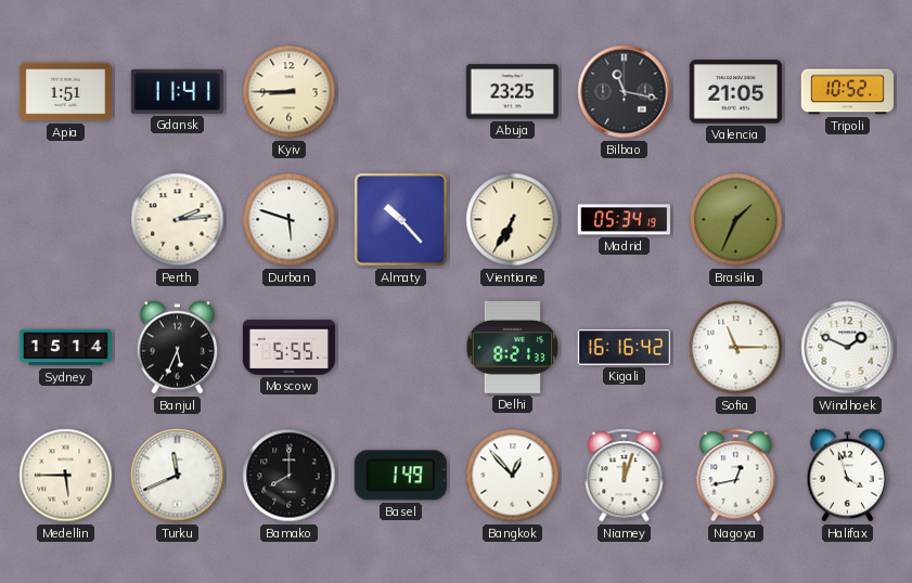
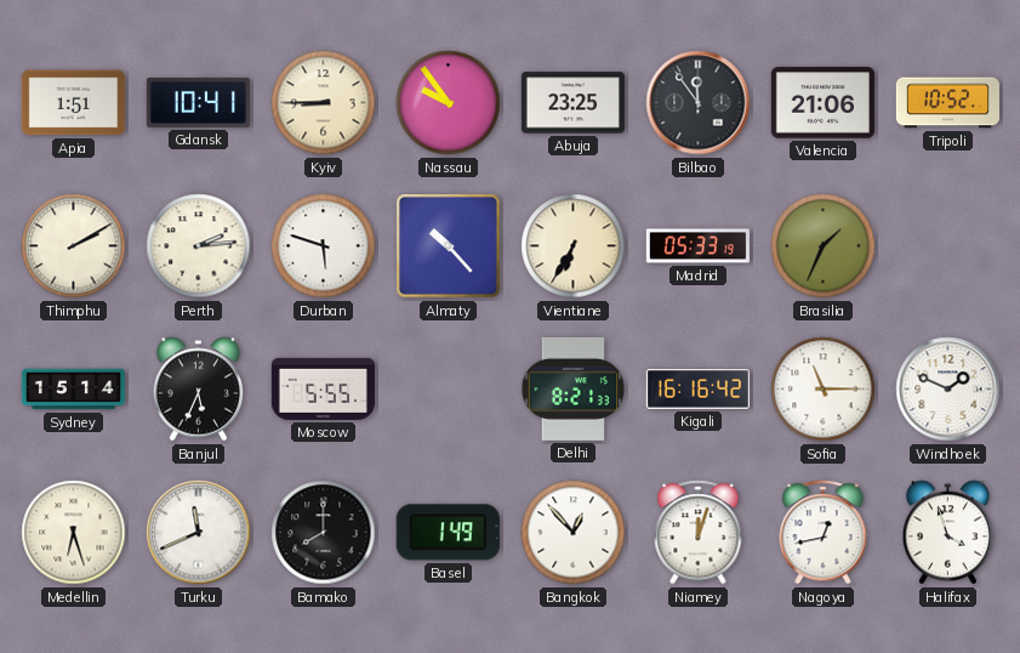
Gdansk: 11:41 -> 10:41 (198, 102)
Nassau: none -> 9:54 (449, 103)
Bilbao: 11:17 -> 11:54 (699, 103)
Valencia: 21:05 -> 21:06 (822, 103)
Thimphu: none -> 2:10 (74, 246)
Madrid: 05:34 -> 05:33 (697, 246)
Medellin: 5:45 -> 6:27 (74, 533)
